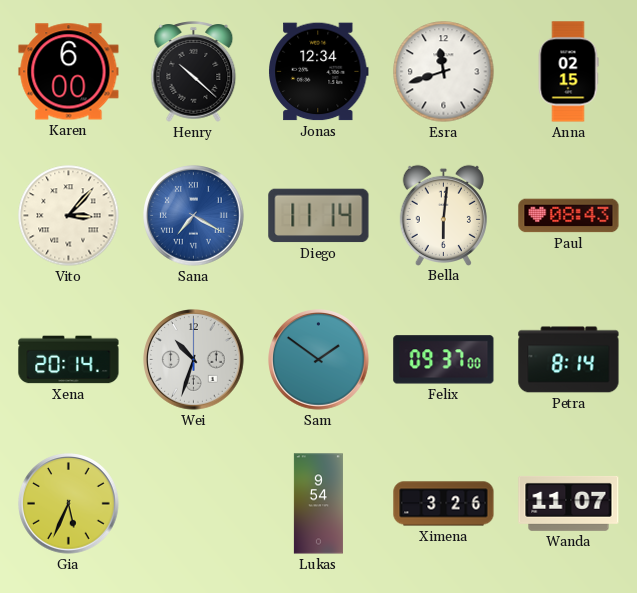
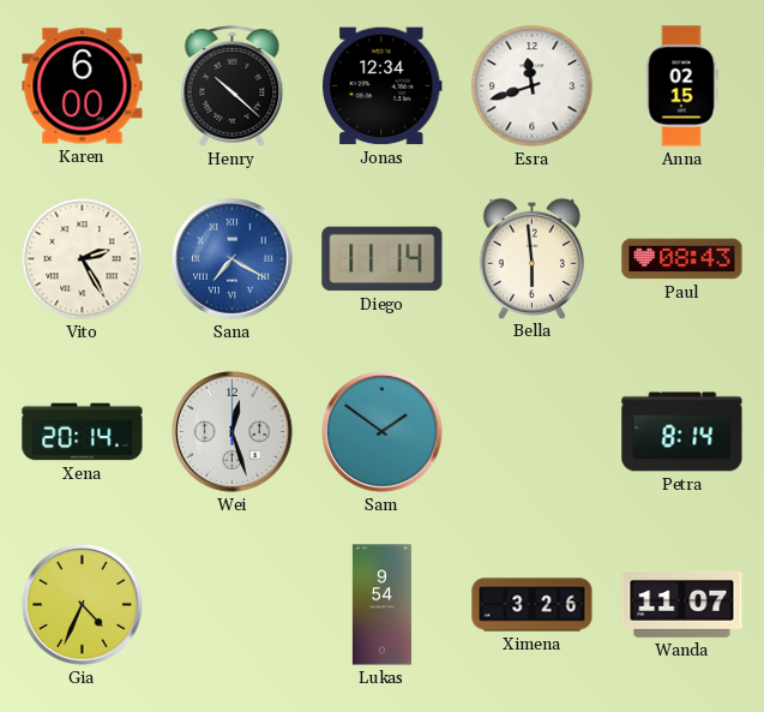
Vito: 3:07 -> 2:25 (83, 259)
Bella: 6:01 -> 5:59 (531, 258)
Wei: 10:33 -> 12:27 (233, 432)
Felix: 09:37 -> none (444, 360)
Gia: 5:34 -> 4:34 (83, 605)
